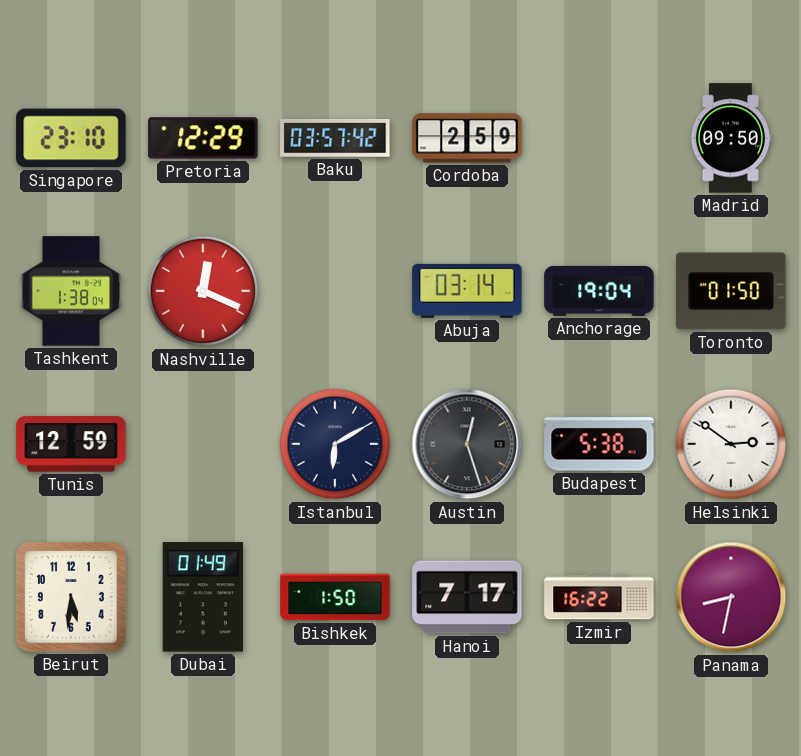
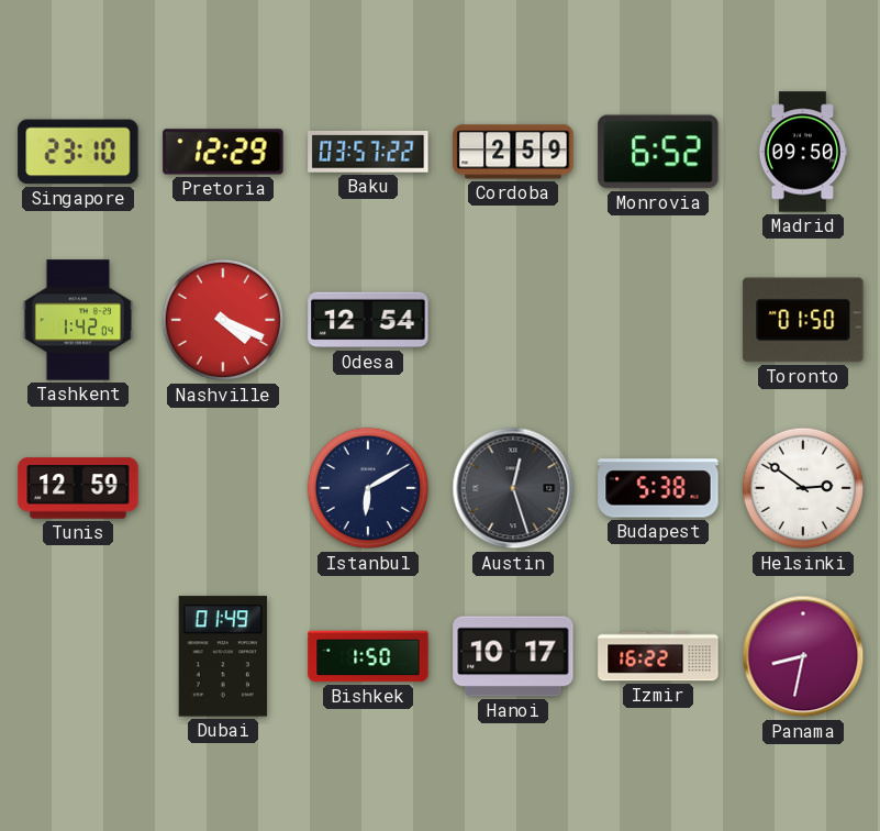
Baku: 03:57:42 -> 03:57:22 (368, 153)
Monrovia: none -> 6:52 (658, 152)
Tashkent: 1:38 -> 1:42 (78, 320)
Nashville: 12:19 -> 4:19 (223, 320)
Odesa: none -> 12:54 (368, 320)
Abuja: 03:14 -> none (467, 291)
Anchorage: 19:04 -> none (599, 291)
Beirut: 5:31 -> none (71, 597)
Hanoi: 7:17 -> 10:17 (513, 656)
